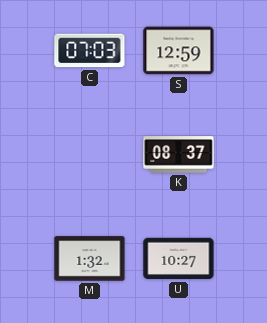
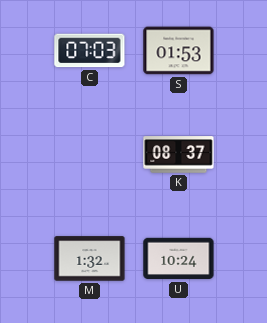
S: 12:59 -> 01:53 (179, 51)
U: 10:27 -> 10:24 (179, 259)
